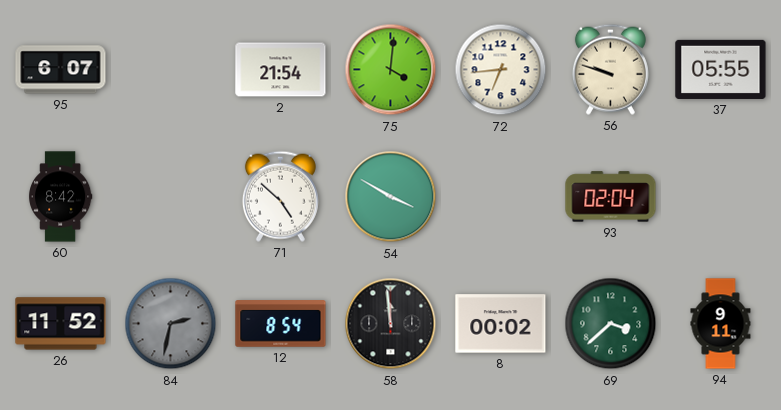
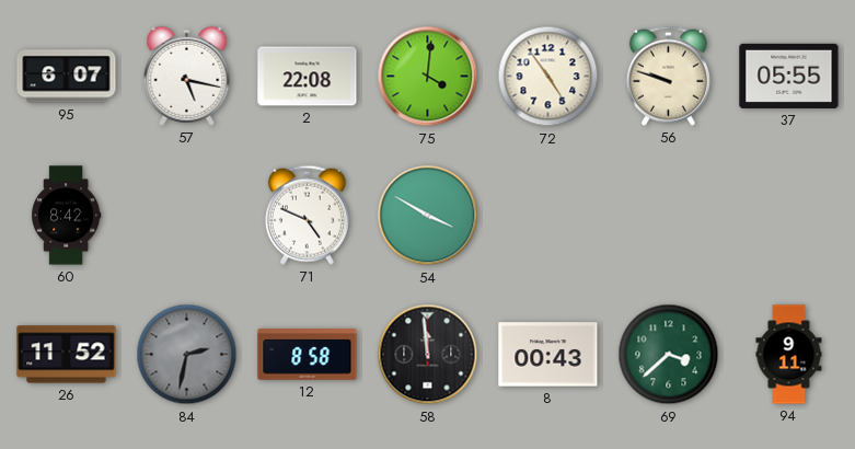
57: none -> 5:17 (187, 76)
2: 21:54 -> 22:08 (308, 77)
72: 6:44 -> 4:54 (548, 77)
71: 4:52 -> 4:49 (307, 215)
93: 02:04 -> none (611, 197)
12: 8:54 -> 8:58 (308, 355)
8: 00:02 -> 00:43 (548, 355)
